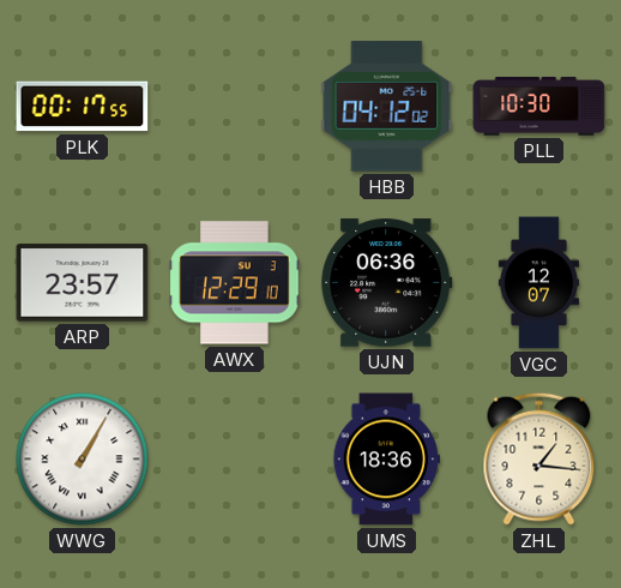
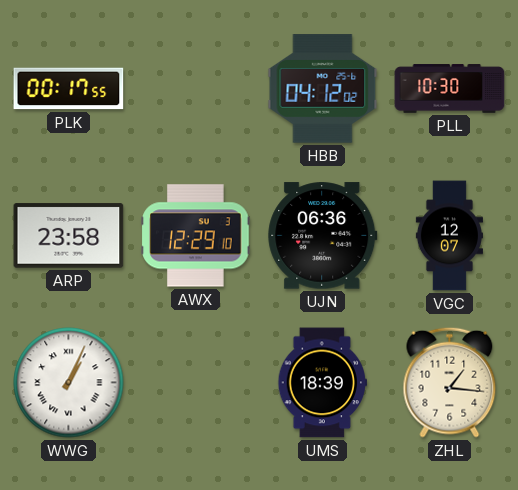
ARP: 23:57 -> 23:58 (69, 236)
WWG: 1:05 -> 1:04 (69, 383)
UMS: 18:36 -> 18:39 (322, 383)
